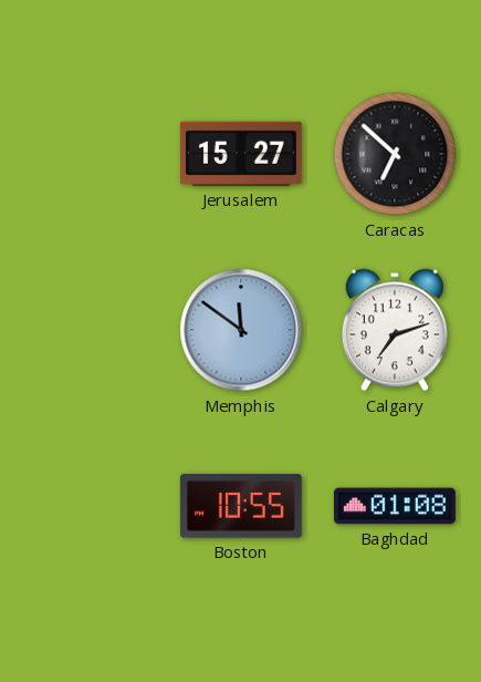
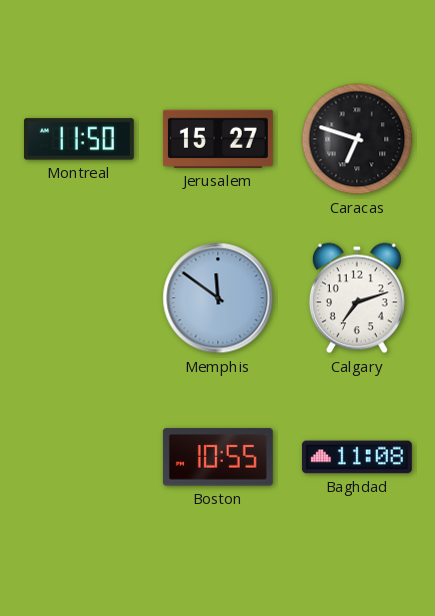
Montreal: none -> 11:50 (79, 139)
Caracas: 6:52 -> 6:48 (357, 139)
Baghdad: 01:08 -> 11:08 (357, 457)
